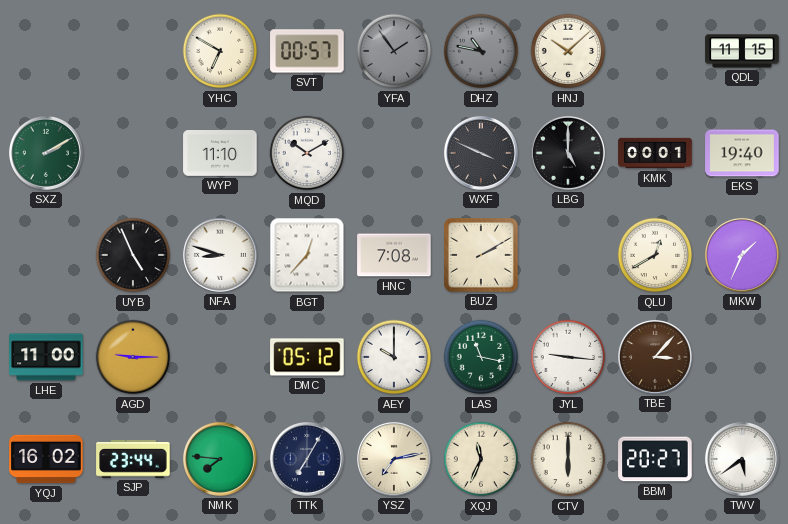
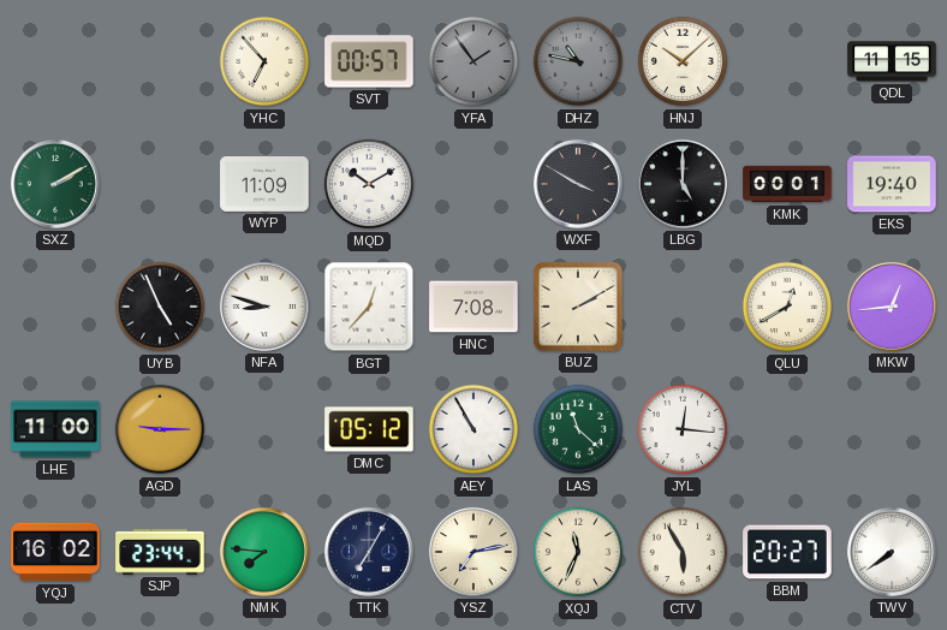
YHC: 6:50 -> 6:53 (264, 61)
WYP: 11:10 -> 11:09 (264, 185)
WXF: 3:49 -> 3:50 (578, 184)
MKW: 1:34 -> 12:44 (892, 307)
AEY: 10:00 -> 10:55 (473, 429)
LAS: 11:17 -> 11:22 (578, 429)
JYL: 9:16 -> 12:16 (683, 429)
TBE: 3:07 -> none (655, 357)
CTV: 6:00 -> 5:55 (683, 552)
TWV: 5:39 -> 7:39 (892, 552)
